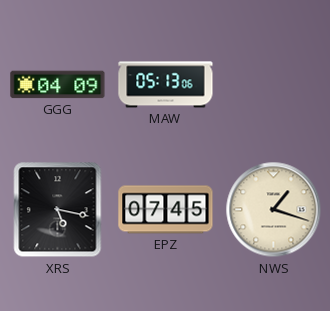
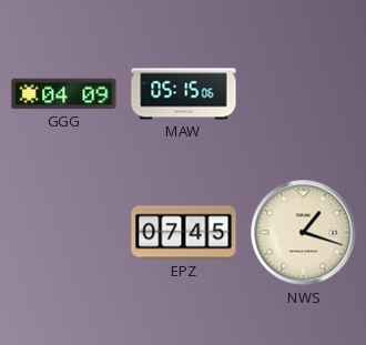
MAW: 05:13 -> 05:15 (184, 94)
XRS: 5:17 -> none (58, 210)
